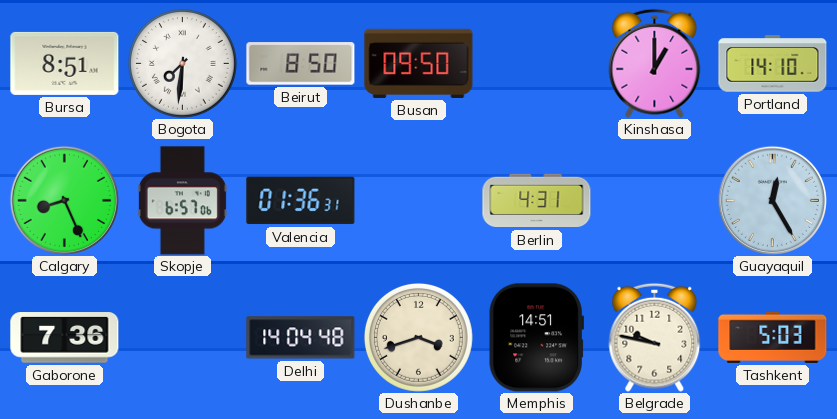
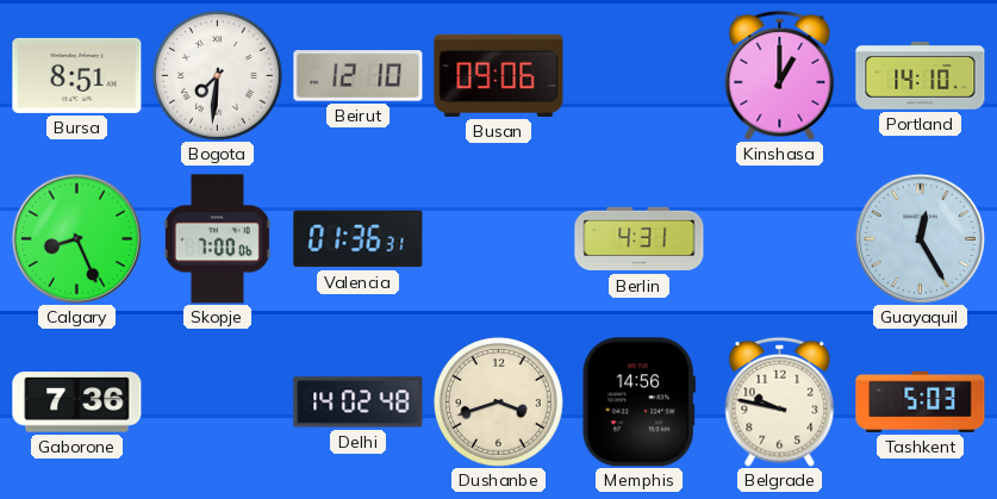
Beirut: 8:50 -> 12:10 (359, 76)
Busan: 09:50 -> 09:06 (499, 75)
Skopje: 6:57 -> 7:00 (217, 239)
Delhi: 14:04 -> 14:02 (359, 403)
Memphis: 14:51 -> 14:56 (638, 403)
